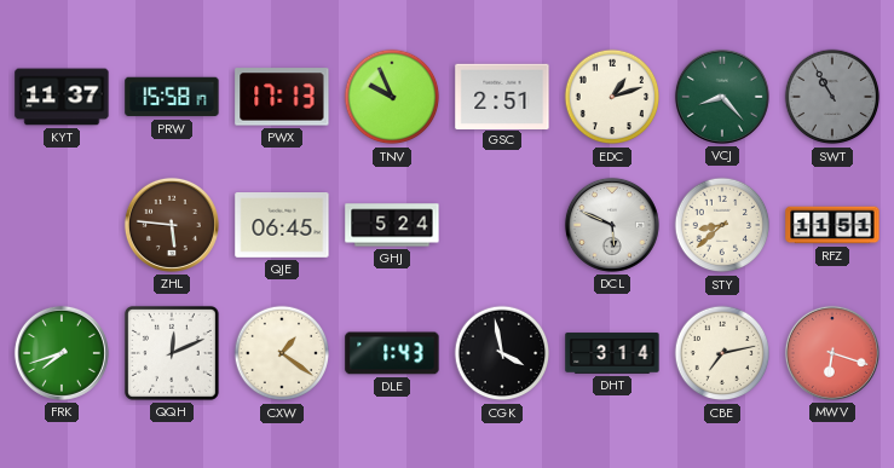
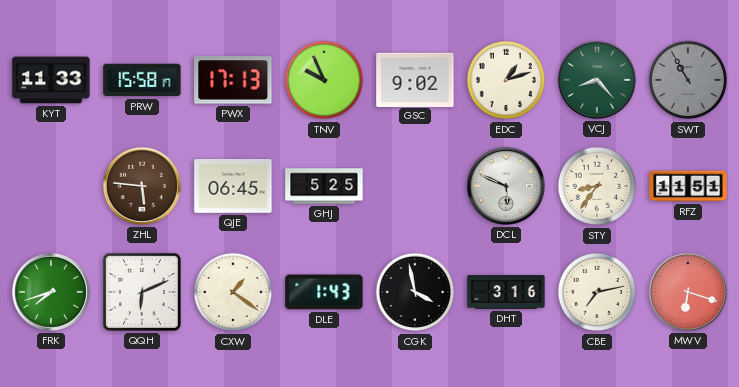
KYT: 11:37 -> 11:33 (51, 80)
GSC: 2:51 -> 9:02 (415, 79)
GHJ: 5:24 -> 5:25 (324, 186)
STY: 8:38 -> 8:36 (597, 186)
QQH: 12:11 -> 6:11 (142, 292)
DHT: 3:14 -> 3:16 (506, 292)
